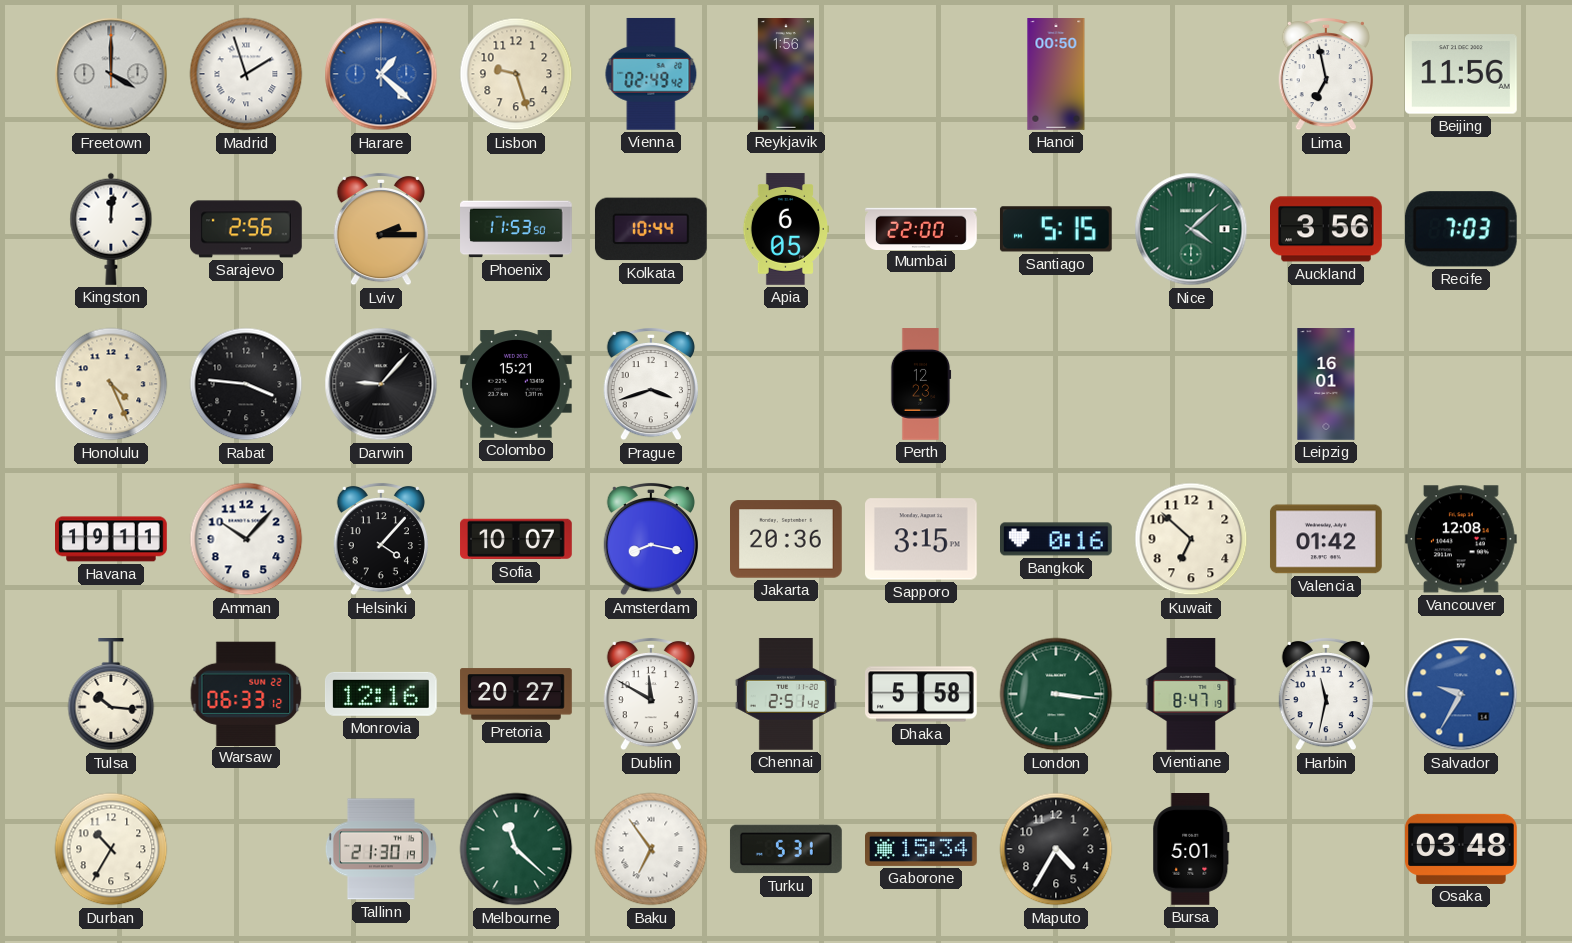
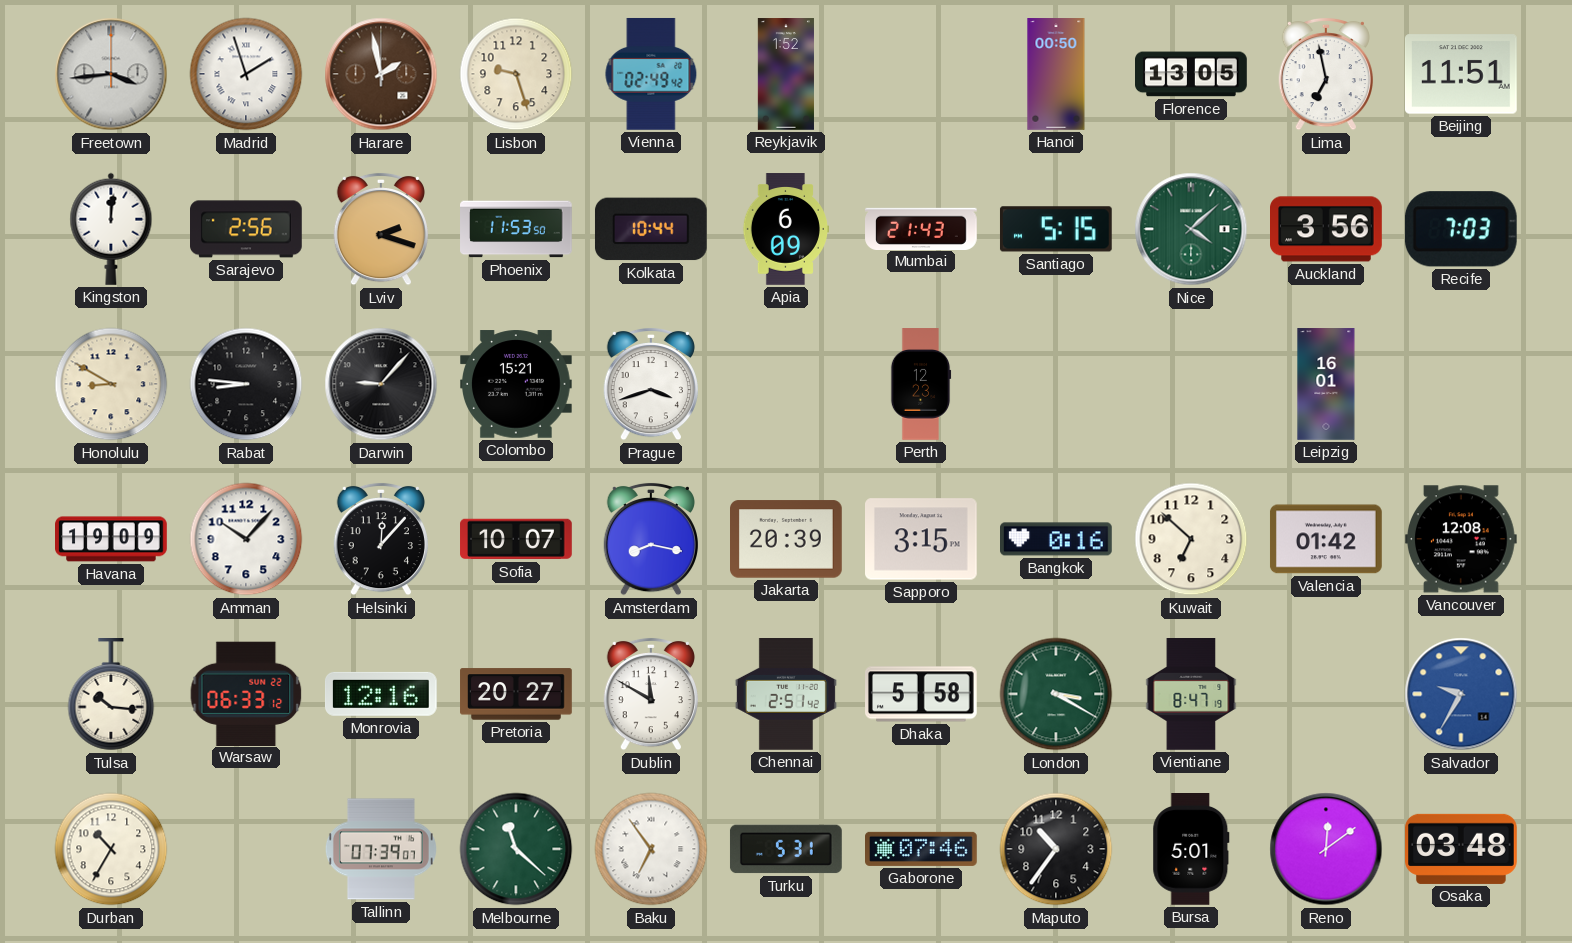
Freetown: 4:00 -> 3:44 (111, 74)
Harare: 1:22 -> 1:58 (381, 74)
Harare dial: blue -> brown (381, 74)
Reykjavik: 1:56 -> 1:52 (785, 74)
Florence: none -> 13:05 (1191, 74)
Beijing: 11:56 -> 11:51 (1462, 74)
Lviv: 2:15 -> 2:18 (381, 229)
Apia: 6:05 -> 6:09 (785, 229)
Mumbai: 22:00 -> 21:43 (921, 228)
Honolulu: 4:26 -> 8:50 (111, 384)
Rabat: 3:46 -> 8:46 (246, 384)
Havana: 19:11 -> 19:09 (112, 539)
Helsinki: 4:07 -> 12:07 (381, 539)
Jakarta: 20:36 -> 20:39 (787, 539)
London: 3:16 -> 3:20 (1056, 694)
Harbin: 11:32 -> none (1326, 694)
Tallinn: 21:30 -> 07:39 (381, 849)
Gaborone: 15:34 -> 07:46 (922, 849)
Maputo: 4:35 -> 10:36 (1056, 849)
Reno: none -> 12:09 (1326, 849)
